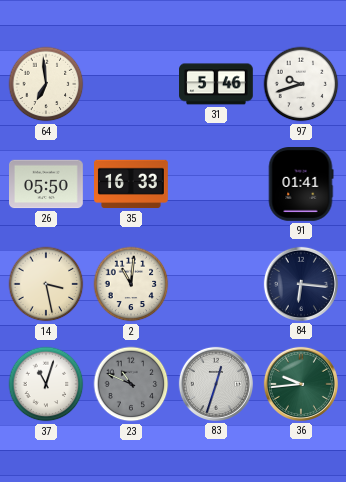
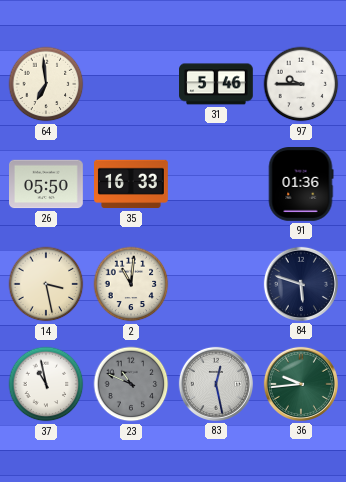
97: 9:42 -> 9:45 (301, 84)
91: 01:41 -> 01:36 (301, 185)
84: 6:16 -> 5:48 (301, 284)
37: 11:03 -> 10:58 (46, 384)
83: 12:33 -> 12:28 (216, 384)
